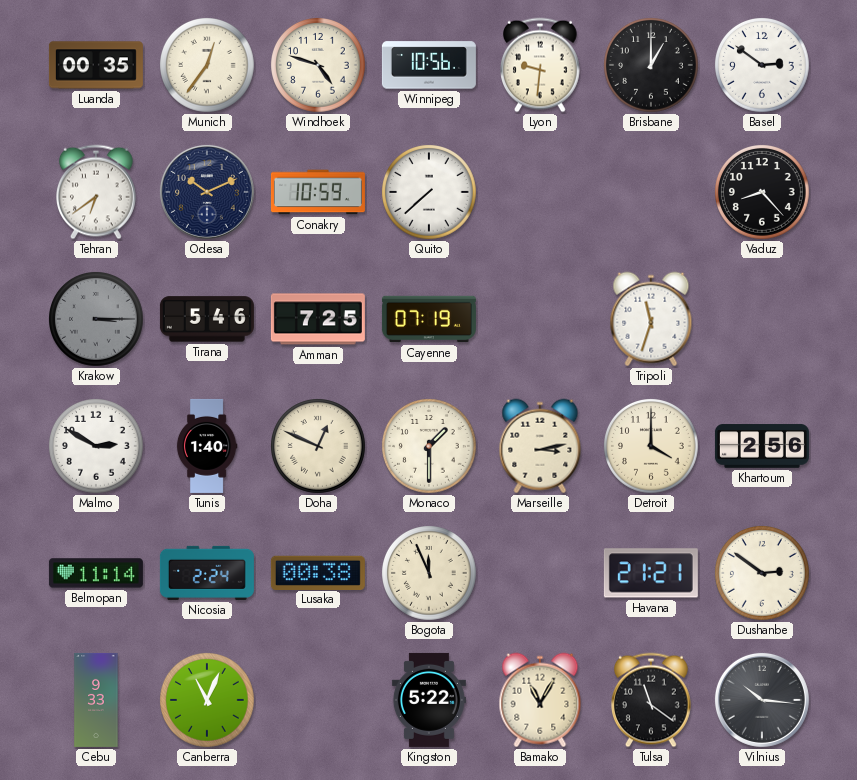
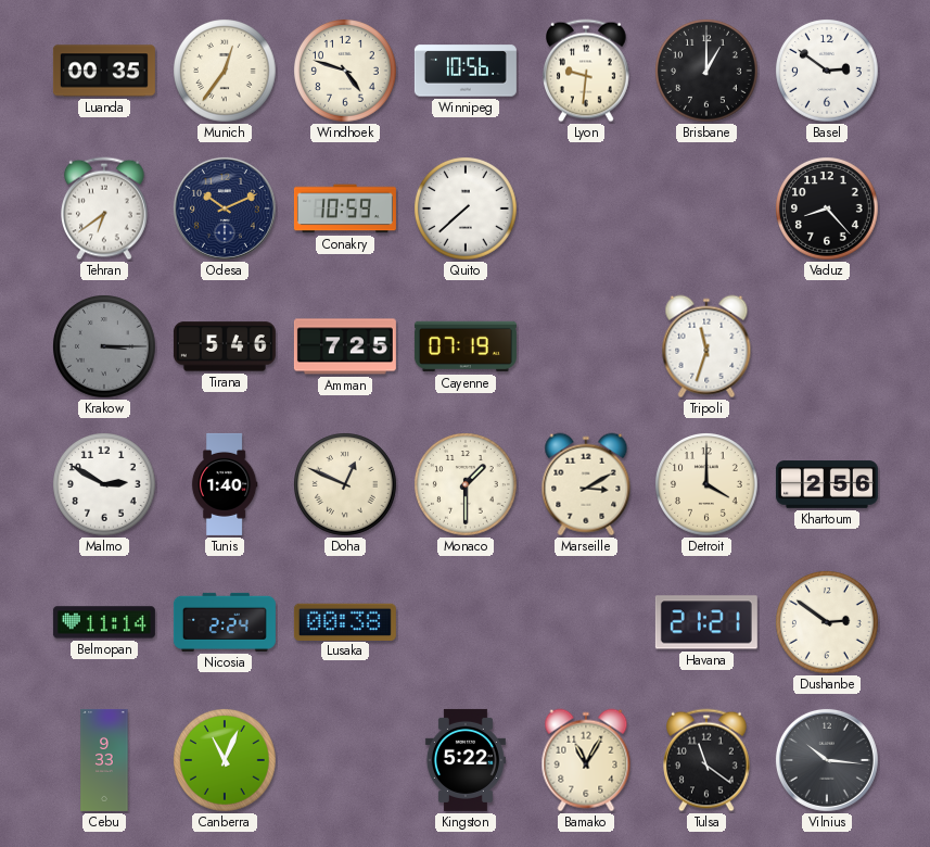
Marseille: 3:13 -> 3:10 (586, 484)
Bogota: 11:56 -> none (430, 574)
